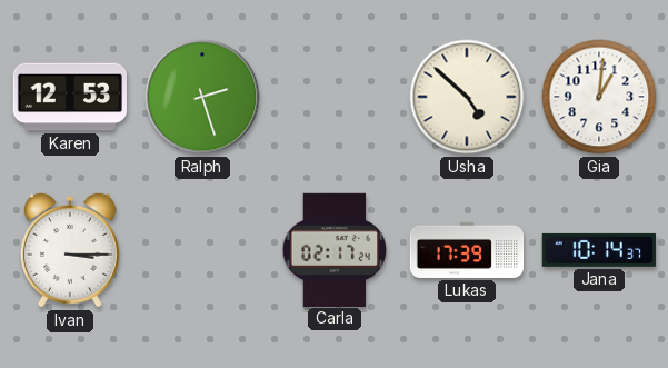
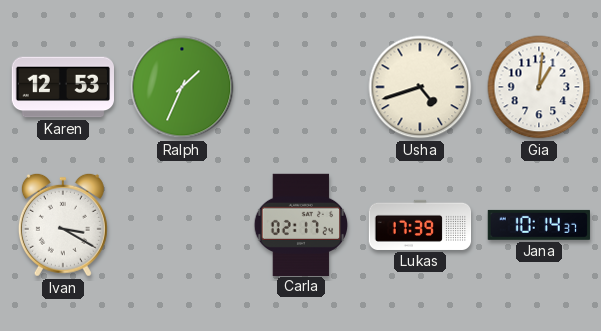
Ralph: 2:27 -> 1:34 (182, 87)
Usha: 4:52 -> 4:42 (420, 87)
Ivan: 3:15 -> 3:20 (63, 225)
